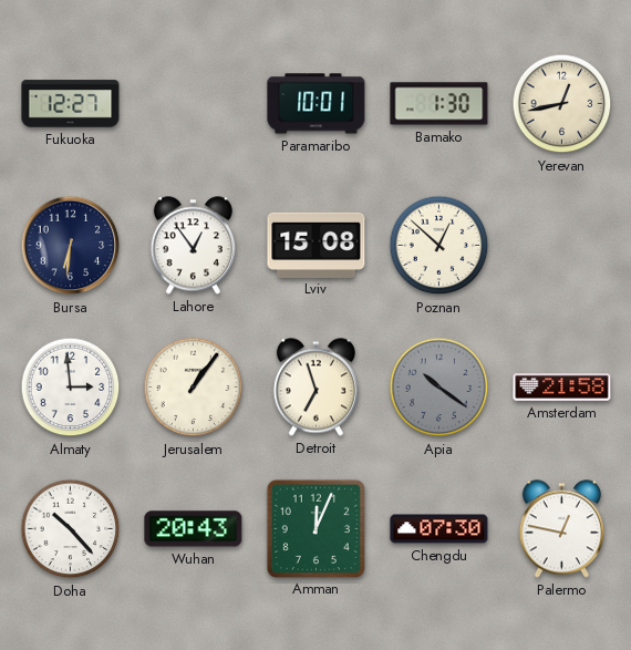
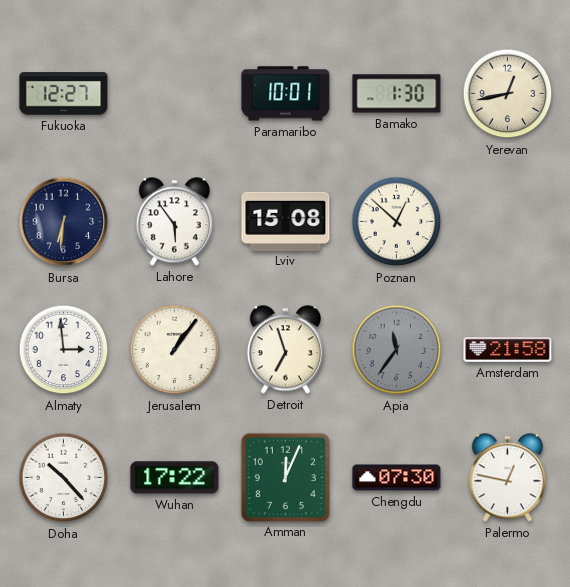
Lahore: 12:54 -> 5:54 (174, 222)
Apia: 10:21 -> 11:36 (397, 350)
Wuhan: 20:43 -> 17:22 (175, 478)
